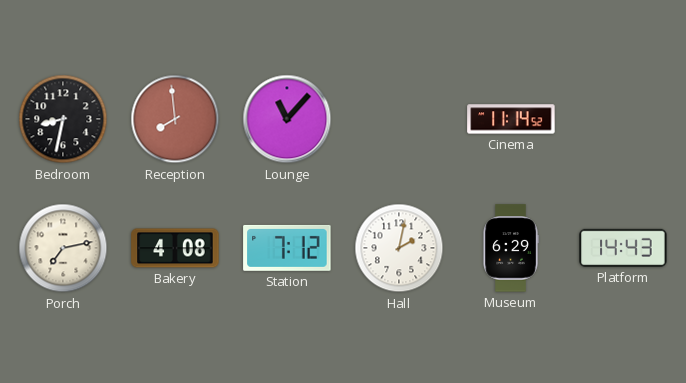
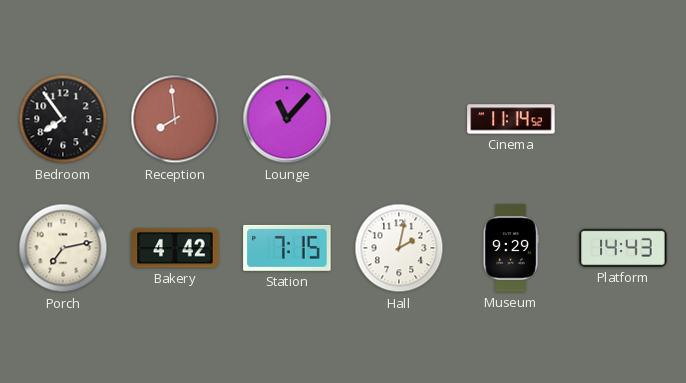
Bedroom: 8:32 -> 7:54 (63, 119)
Bakery: 4:08 -> 4:42 (175, 248)
Station: 7:12 -> 7:15 (287, 248)
Museum: 6:29 -> 9:29 (511, 248)
